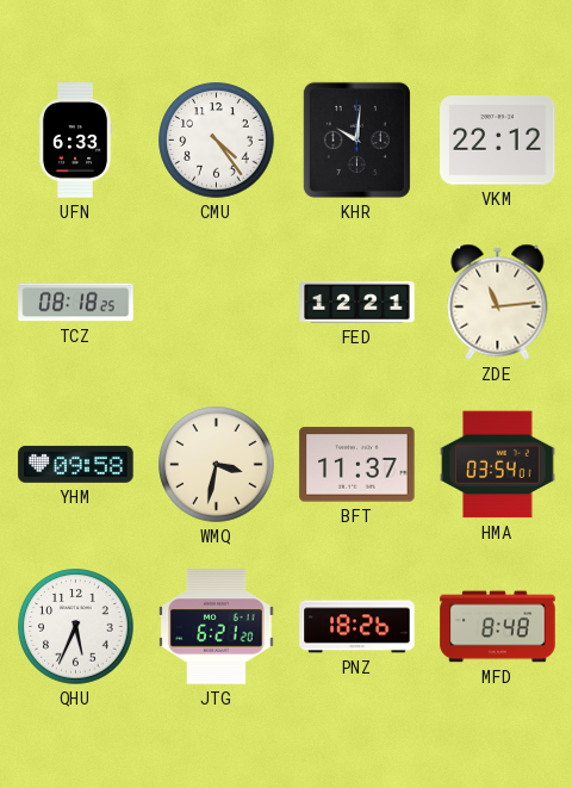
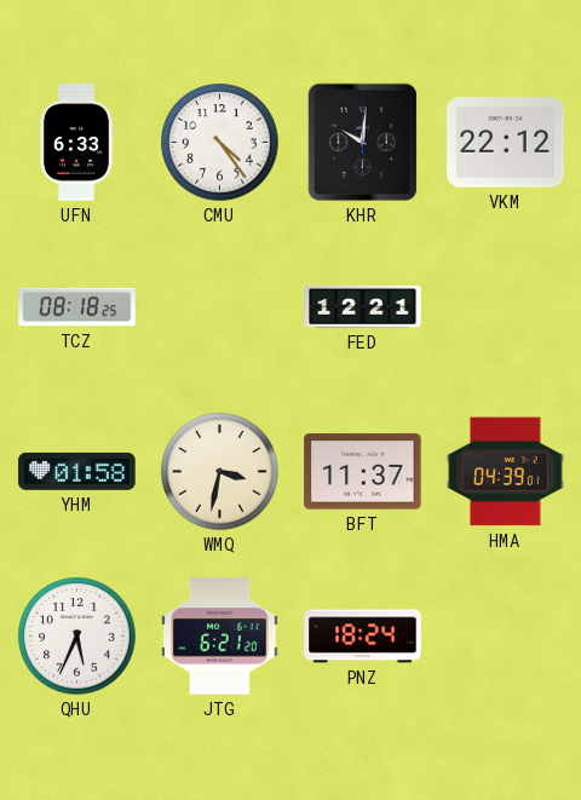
ZDE: 11:14 -> none (498, 302)
YHM: 09:58 -> 01:58 (77, 471)
HMA: 03:54 -> 04:39 (506, 472)
PNZ: 18:26 -> 18:24 (363, 637)
MFD: 8:48 -> none (498, 627)
